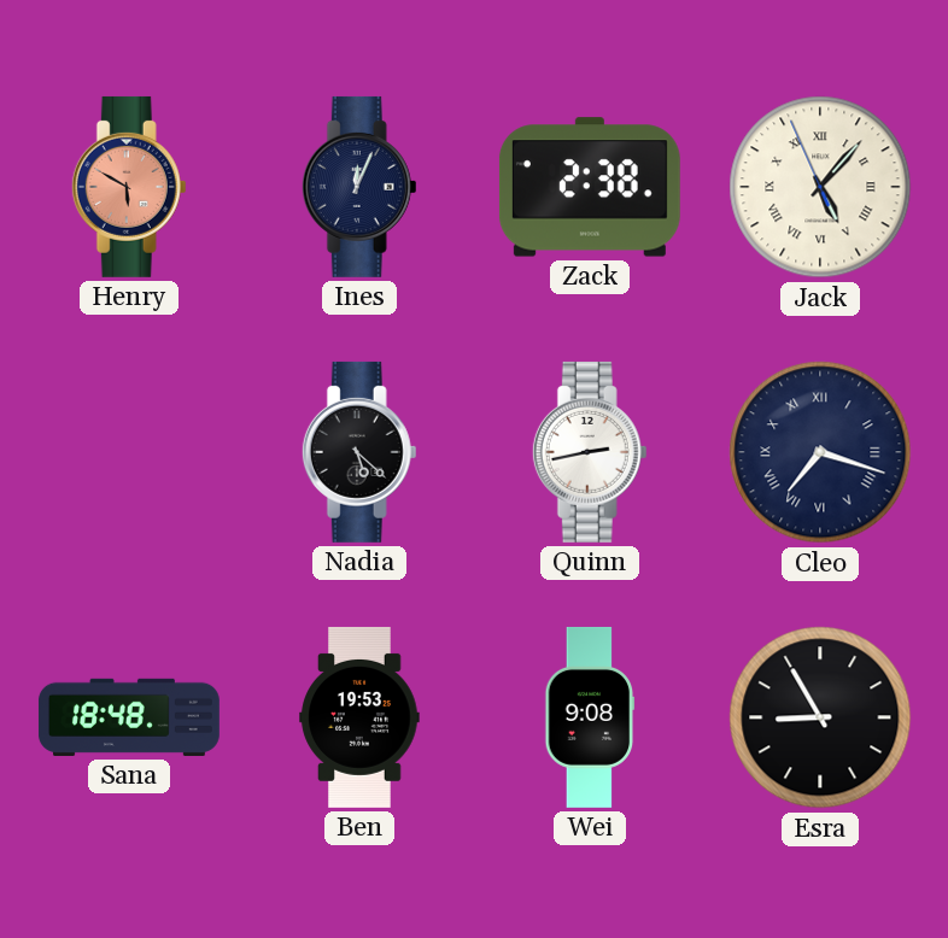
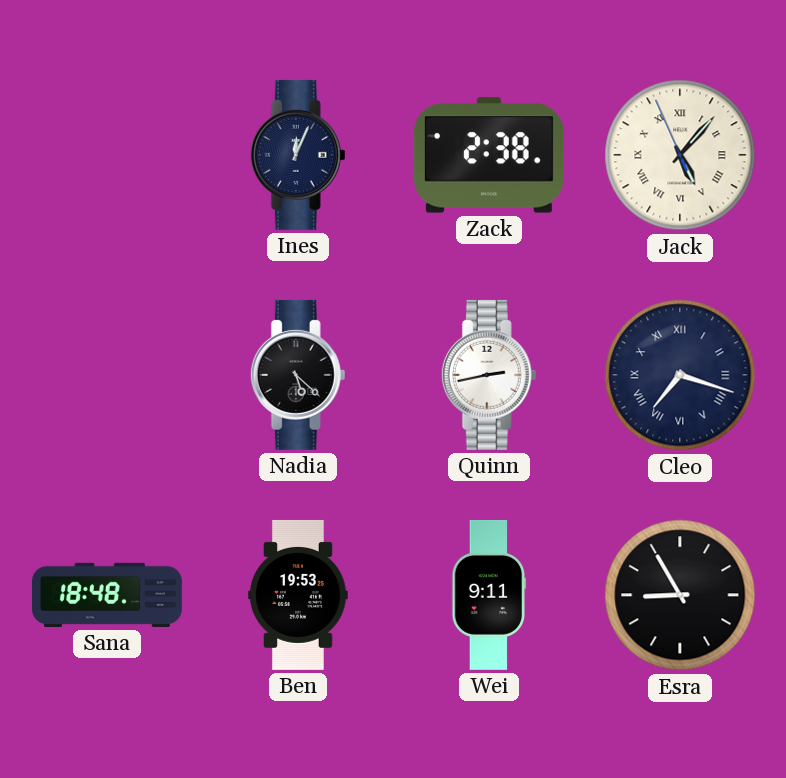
Henry: 5:50 -> none (129, 187)
Wei: 9:08 -> 9:11 (489, 595)
